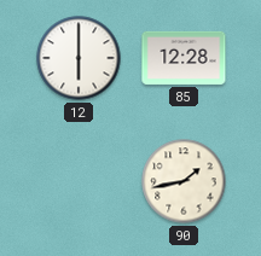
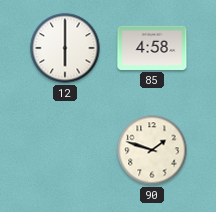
85: 12:28 -> 4:58 (152, 48)
90: 1:43 -> 1:48 (152, 150)
